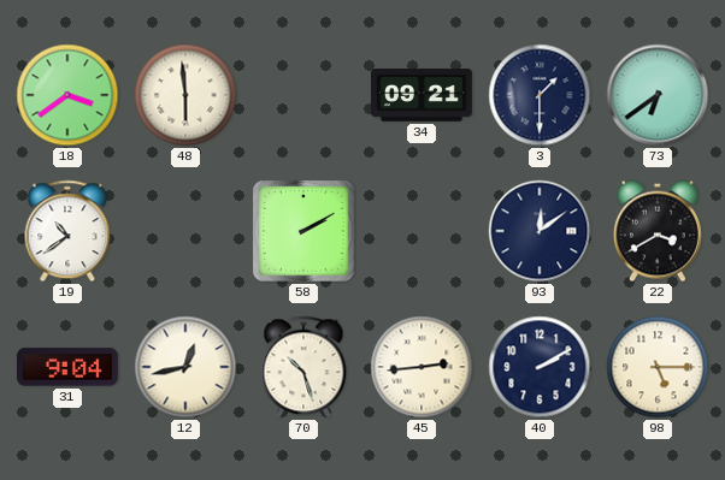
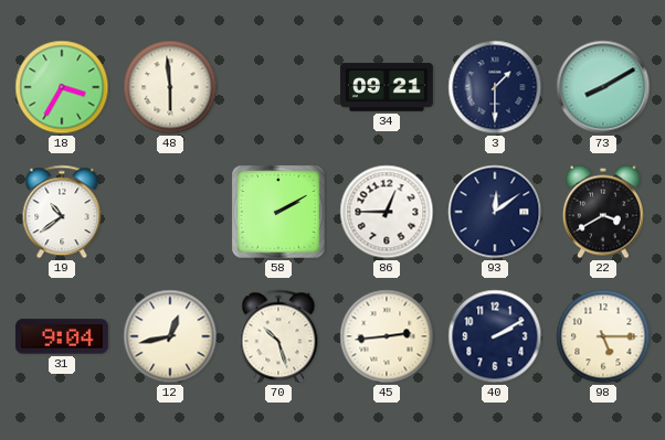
18: 3:39 -> 3:35 (62, 87)
73: 6:39 -> 8:10 (603, 87)
86: none -> 12:45 (387, 212)
